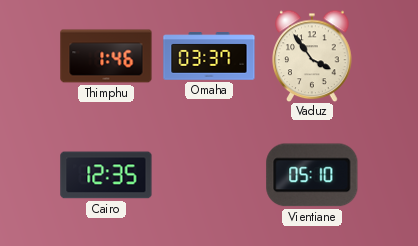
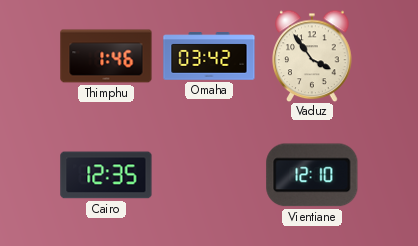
Omaha: 03:37 -> 03:42 (209, 56)
Vientiane: 05:10 -> 12:10 (312, 175)
